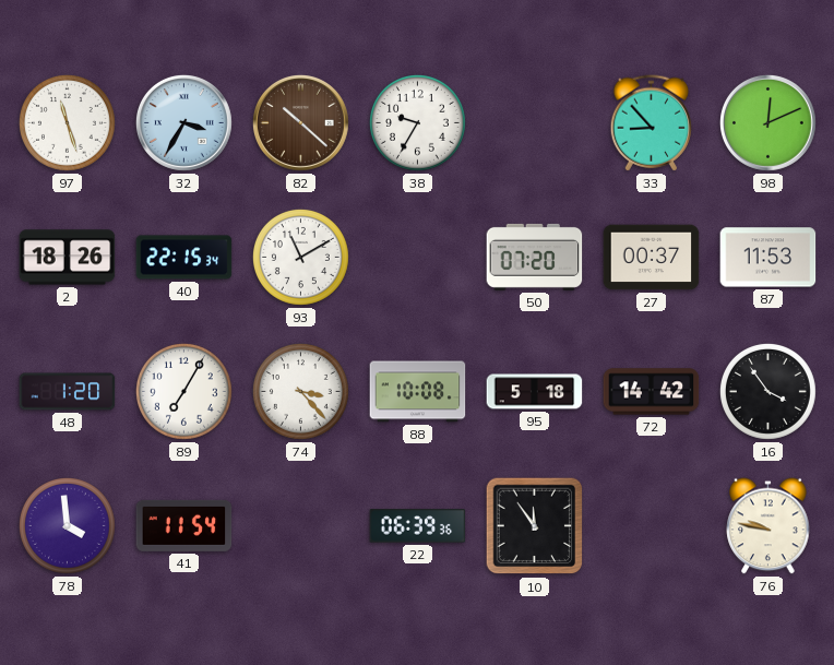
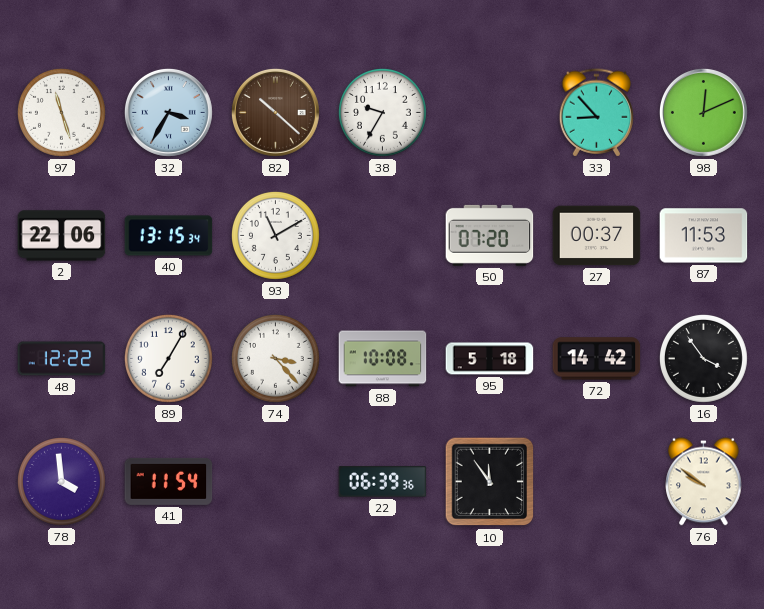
2: 18:26 -> 22:06 (62, 236)
40: 22:15 -> 13:15 (169, 236)
48: 1:20 -> 12:22 (62, 359)
76: 9:47 -> 9:51 (704, 482)
